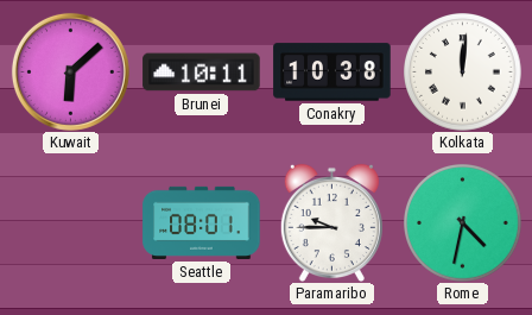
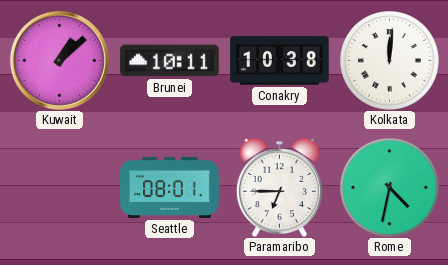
Kuwait: 6:08 -> 1:08 (59, 60)
Paramaribo: 9:45 -> 6:45 (279, 187)
